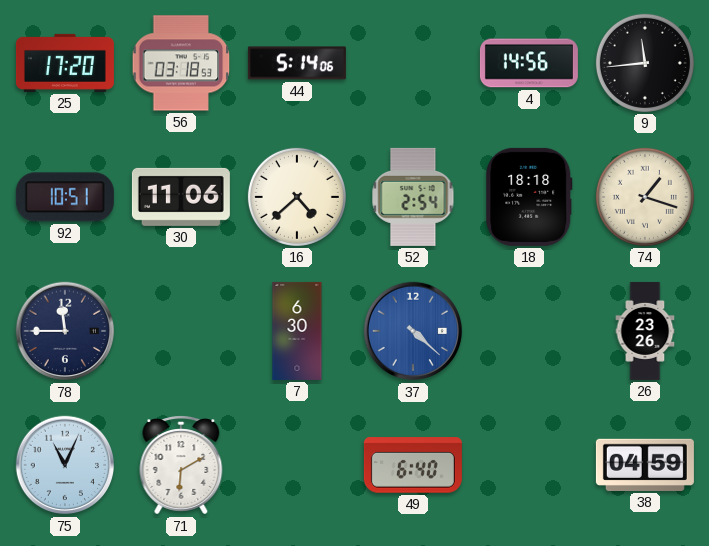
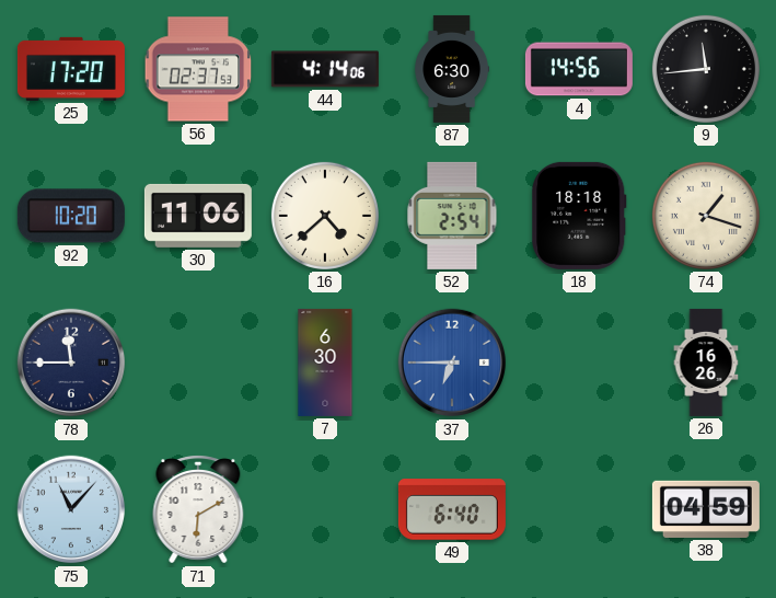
56: 03:18 -> 02:37 (198, 69)
44: 5:14 -> 4:14 (325, 69)
87: none -> 6:30 (452, 69)
92: 10:51 -> 10:20 (71, 216)
37: 4:22 -> 6:45 (452, 363)
26: 23:26 -> 16:26 (706, 363)
75: 11:04 -> 11:07 (71, 509)
